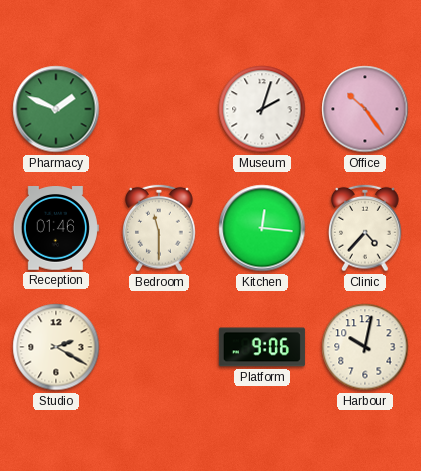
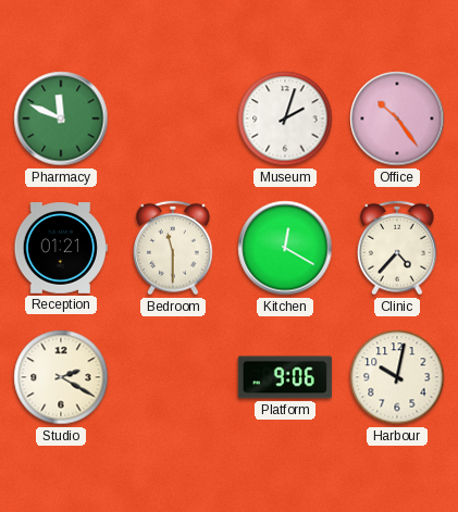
Pharmacy: 1:49 -> 11:49 (61, 118)
Reception: 01:46 -> 01:21 (61, 249)
Kitchen: 12:16 -> 12:20 (285, 248)
